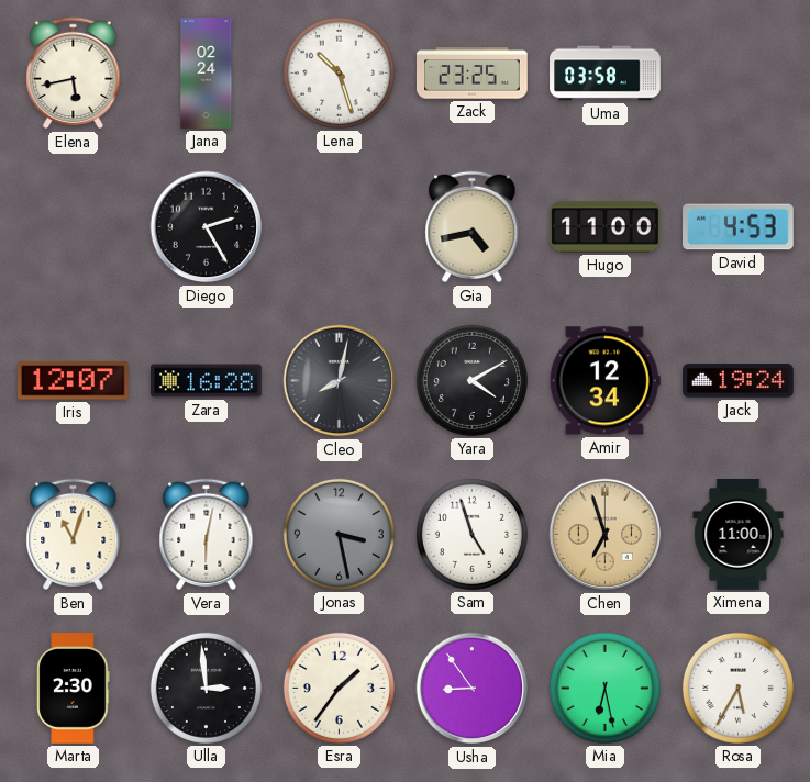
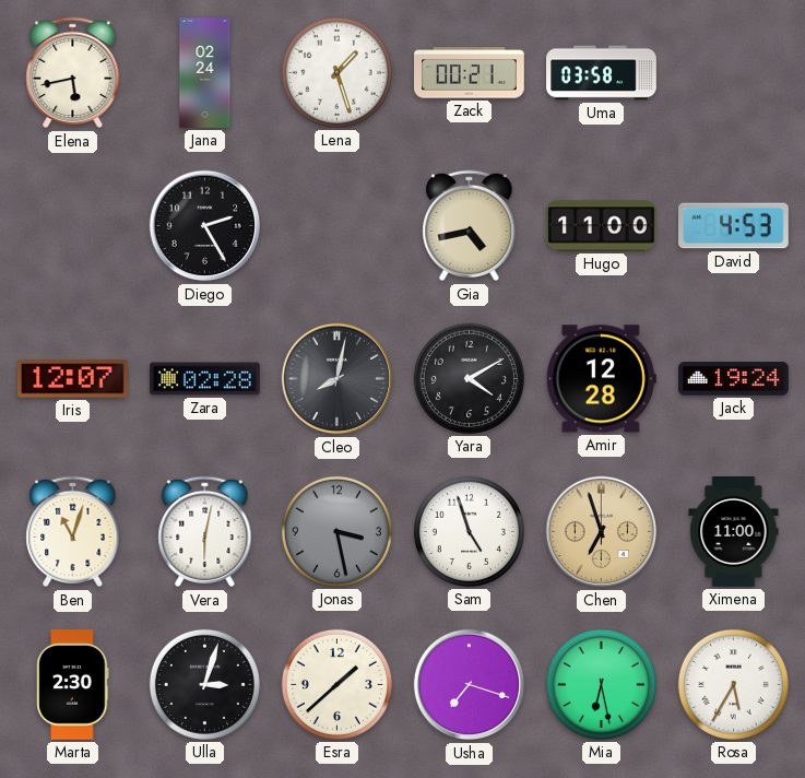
Lena: 10:27 -> 1:27 (336, 72)
Zack: 23:25 -> 00:21 (470, 73)
Zara: 16:28 -> 02:28 (205, 379)
Amir: 12:34 -> 12:28 (601, 379)
Ulla: 2:59 -> 3:03 (204, 684)
Esra: 1:36 -> 1:38 (336, 684)
Usha: 8:54 -> 7:18 (470, 685)
